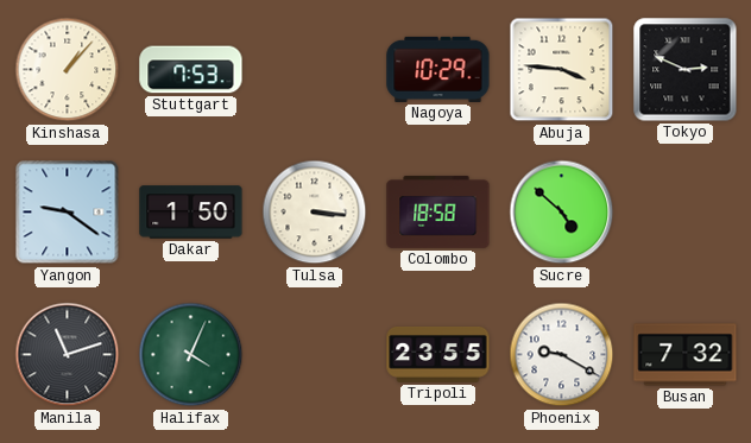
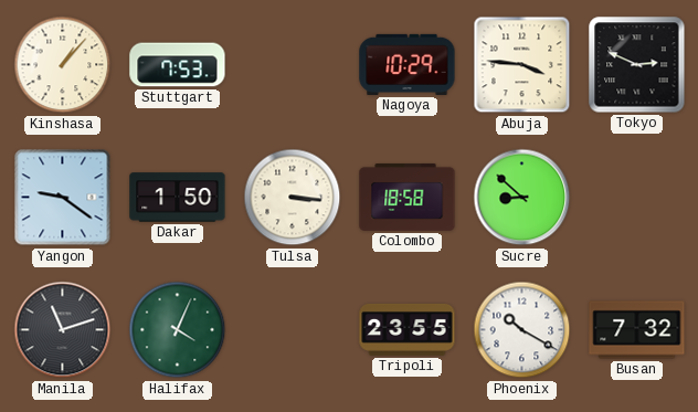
Sucre: 4:52 -> 8:52 (522, 198)
Phoenix: 9:20 -> 10:20 (522, 330)
